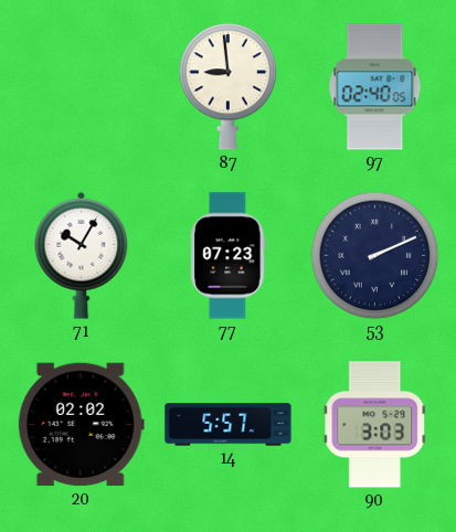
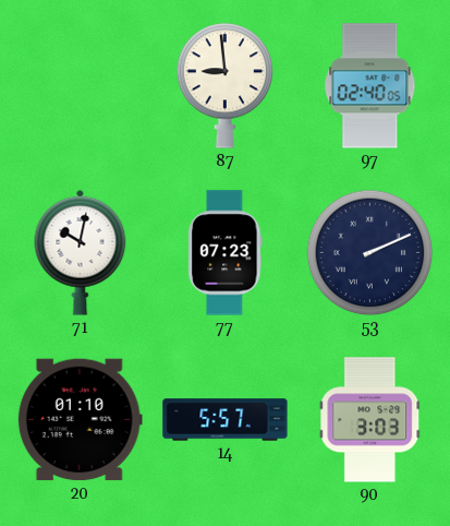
71: 10:05 -> 10:02 (81, 252)
20: 02:02 -> 01:10 (80, 420)
